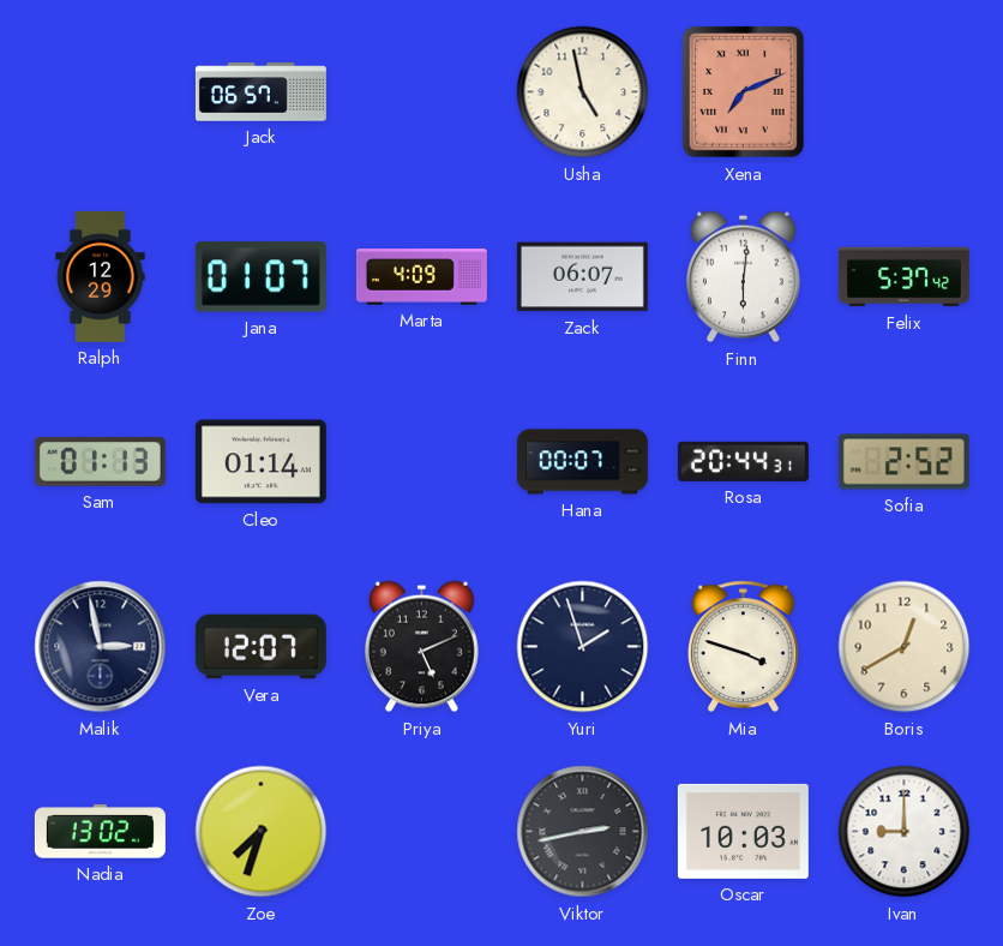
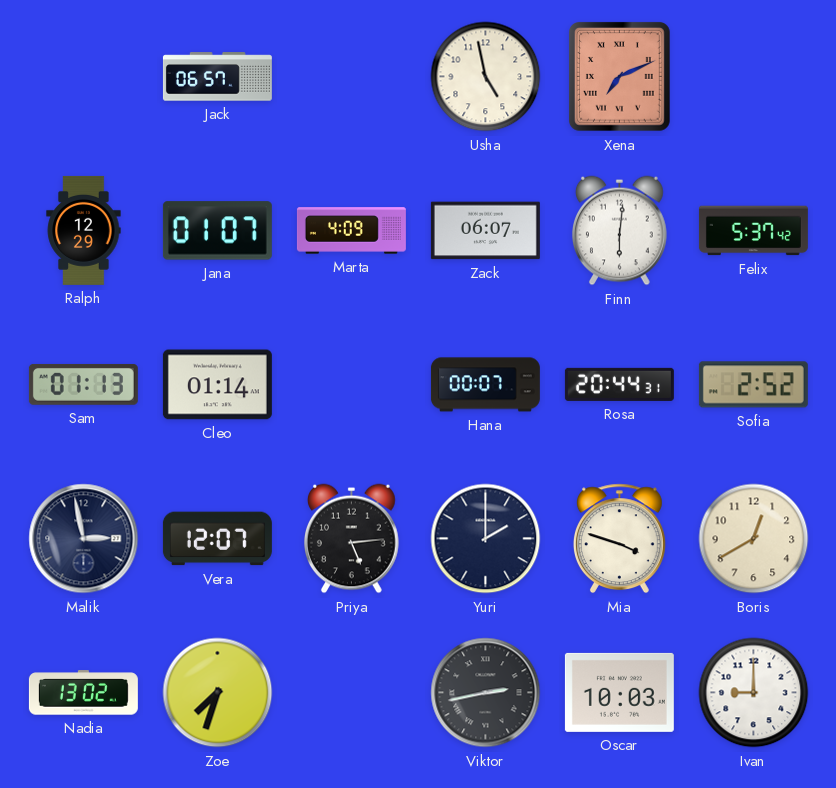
Priya: 5:11 -> 5:14 (352, 539)
Yuri: 1:57 -> 2:00 (486, 539)
